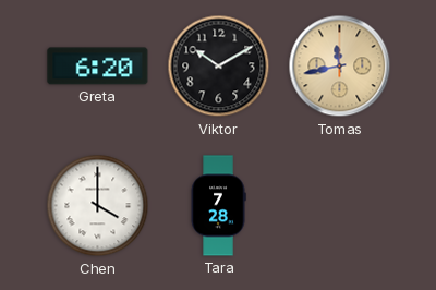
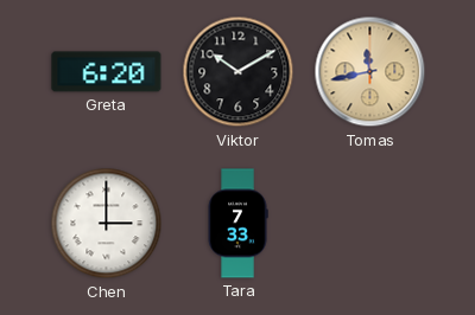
Chen: 4:00 -> 3:00 (107, 224)
Tara: 7:28 -> 7:33 (237, 224)
